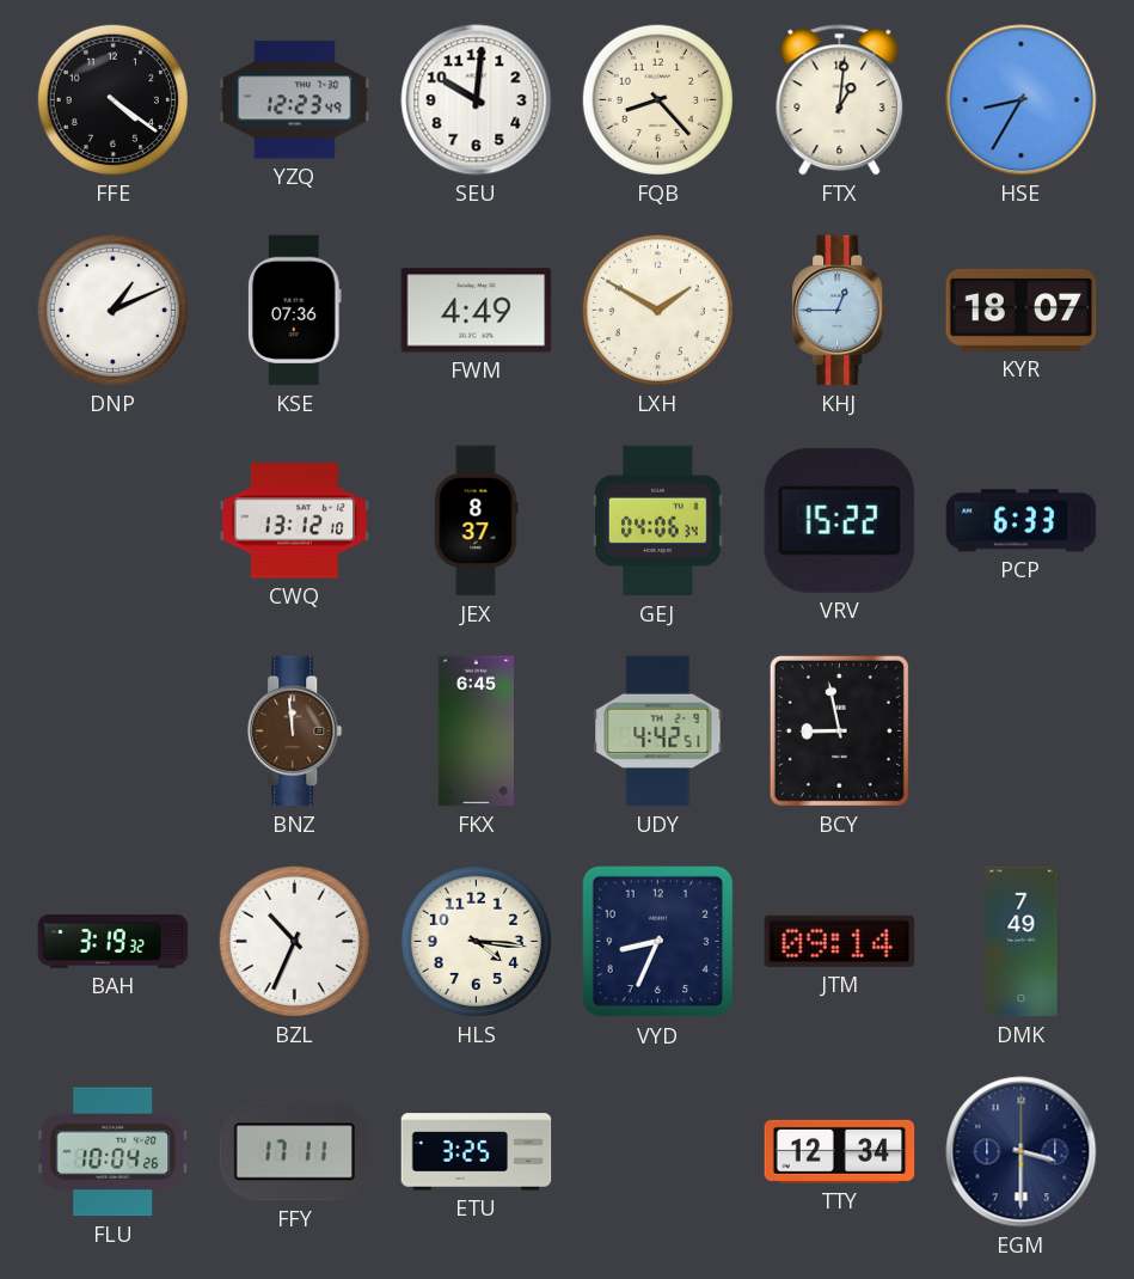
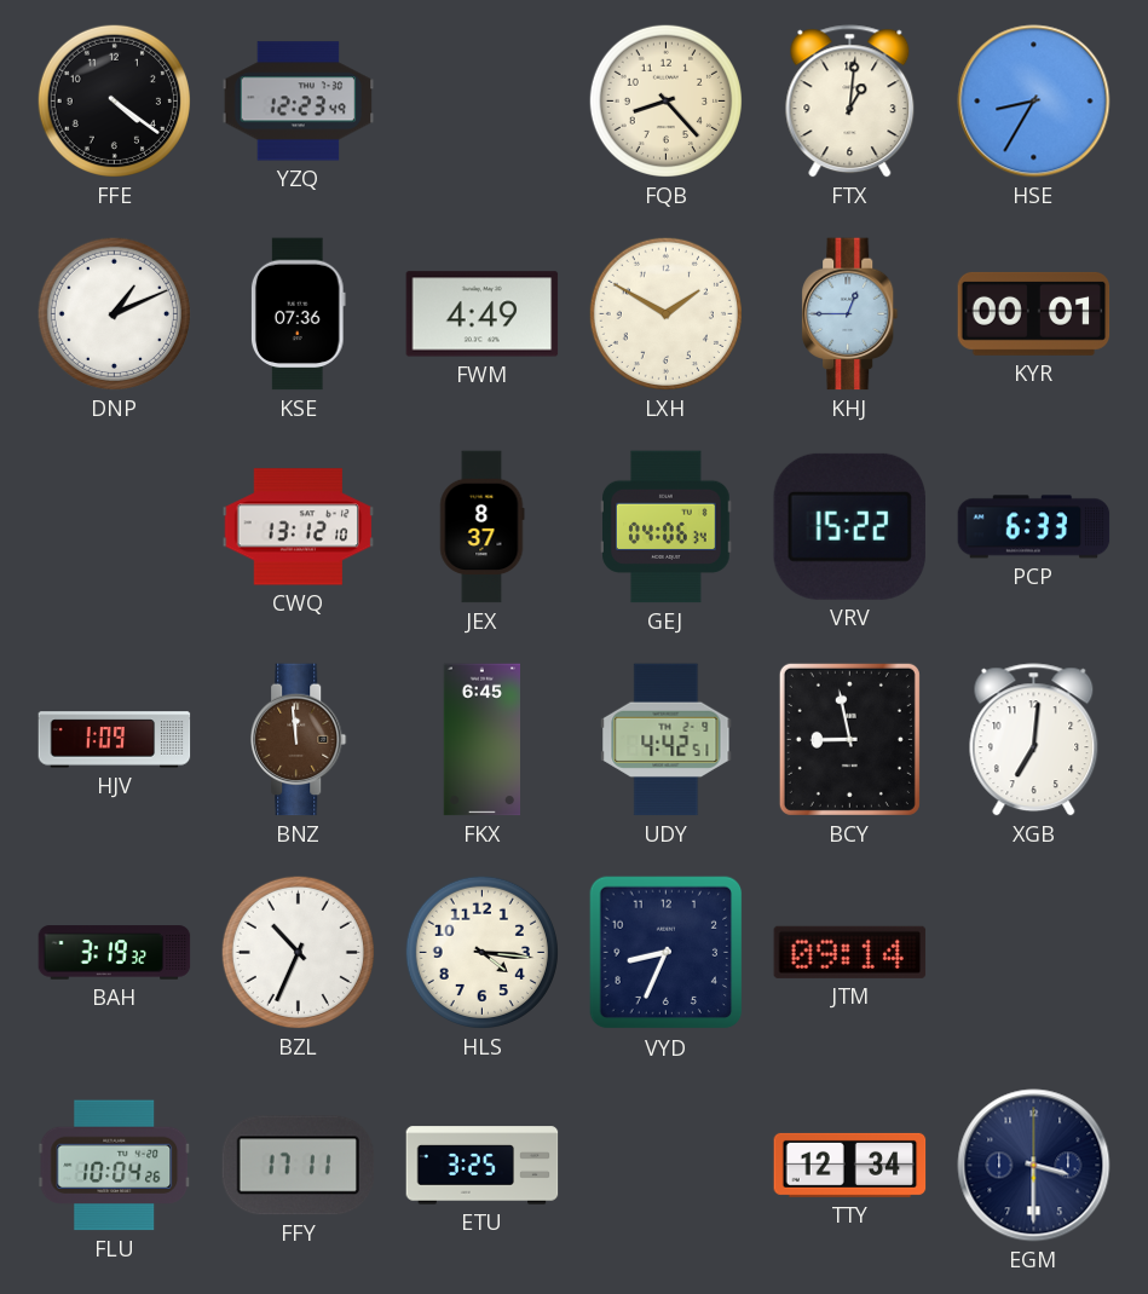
SEU: 10:01 -> none (477, 100)
KYR: 18:07 -> 00:01 (1034, 313)
HJV: none -> 1:09 (115, 740)
XGB: none -> 7:01 (1034, 740)
DMK: 7:49 -> none (1022, 942)
